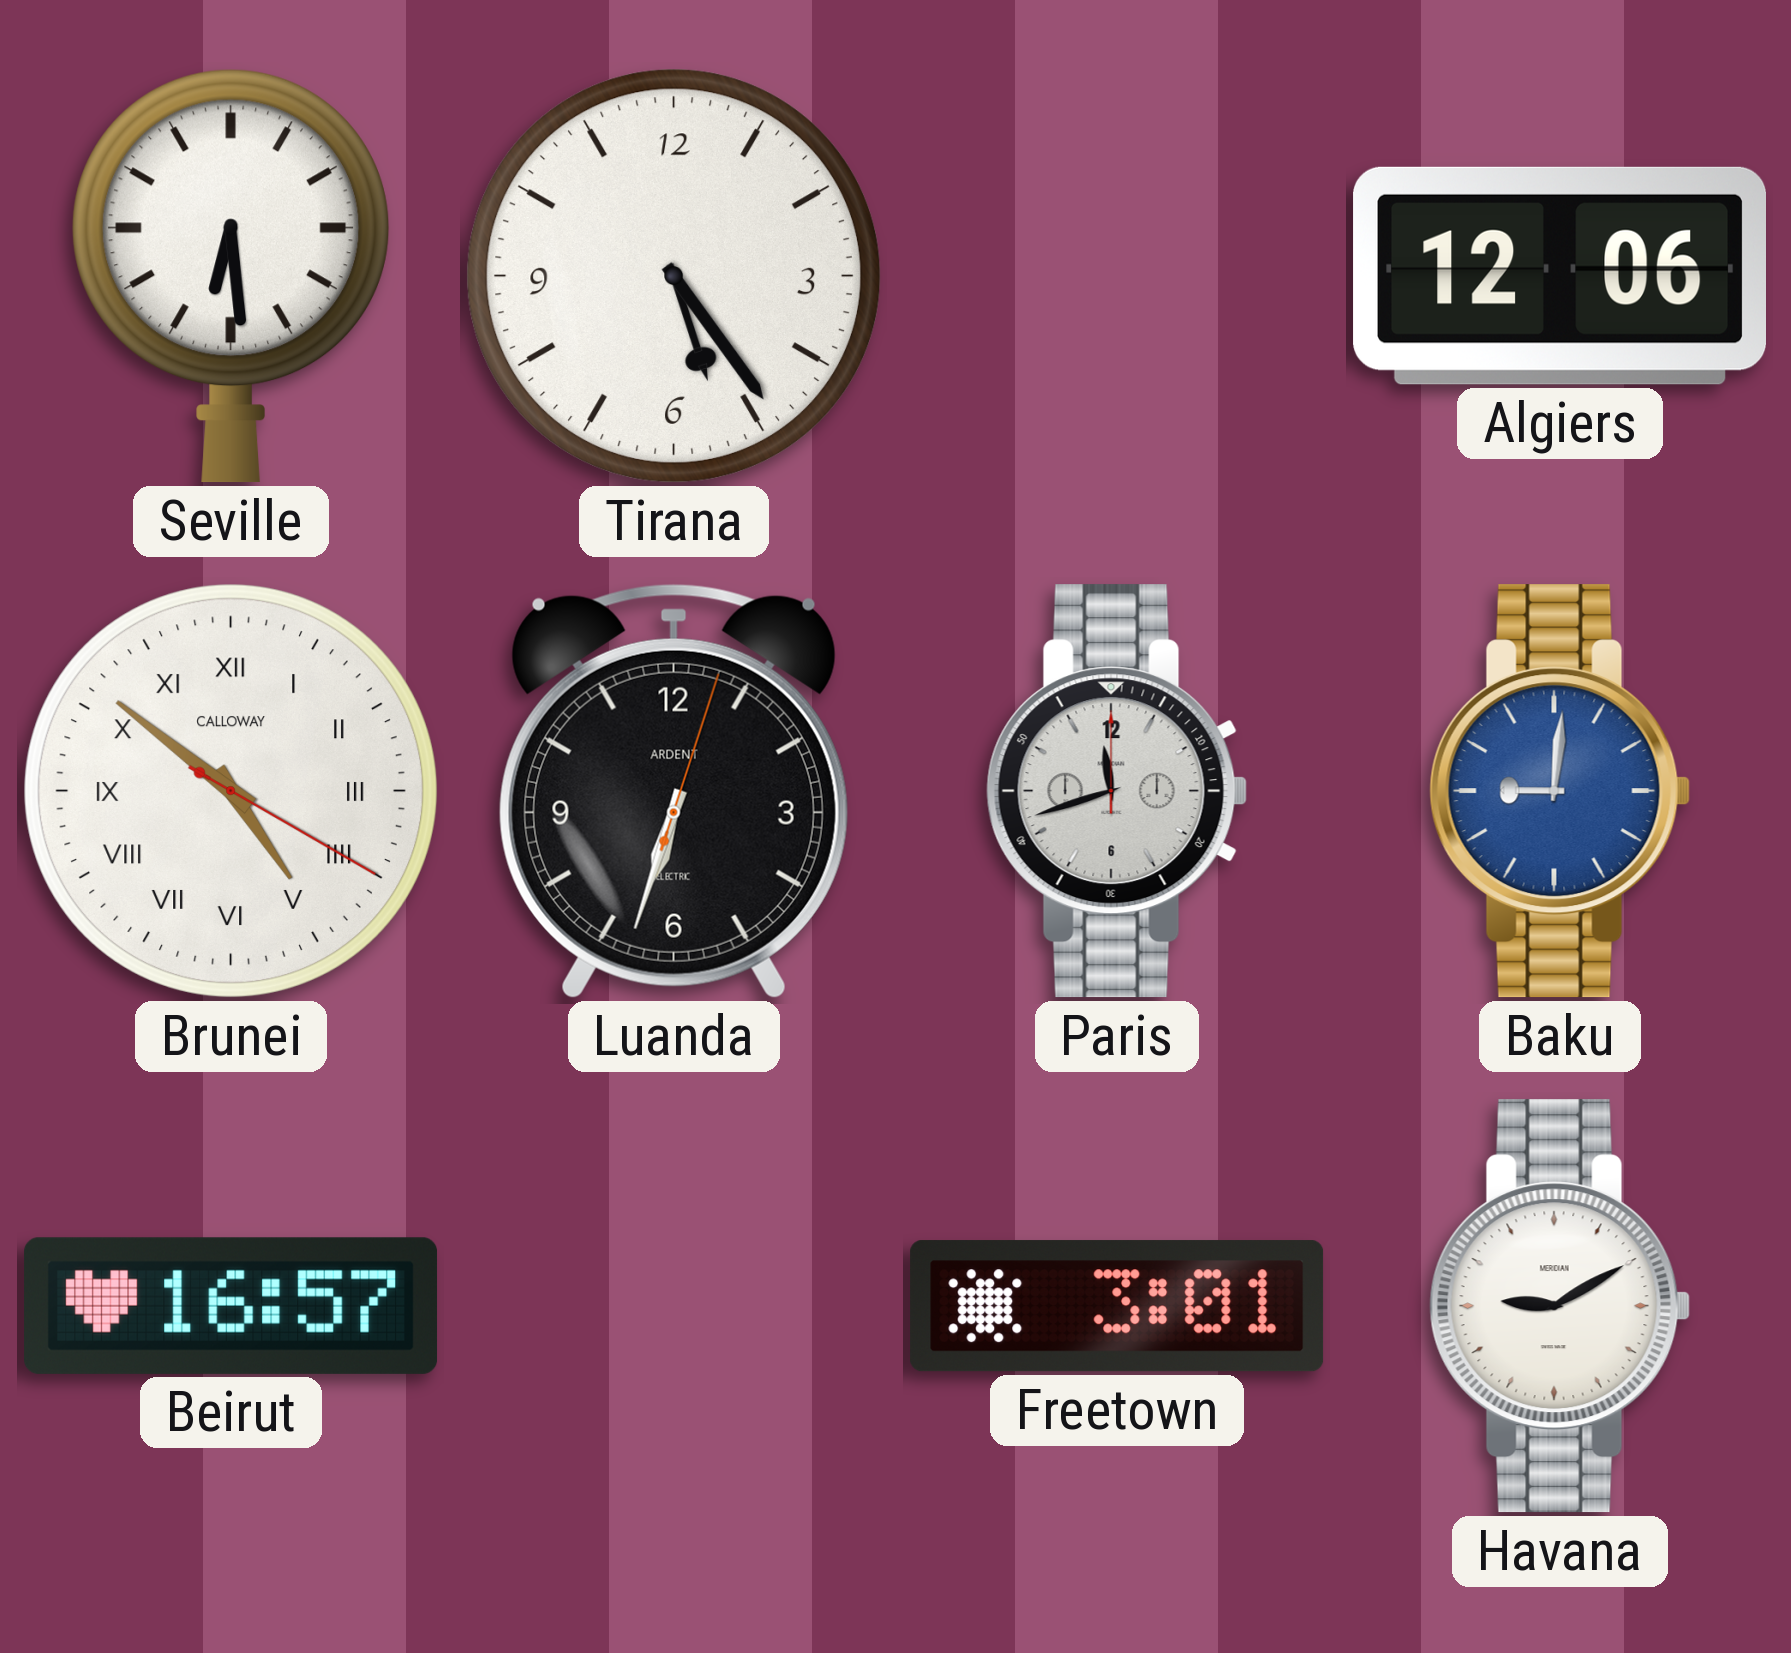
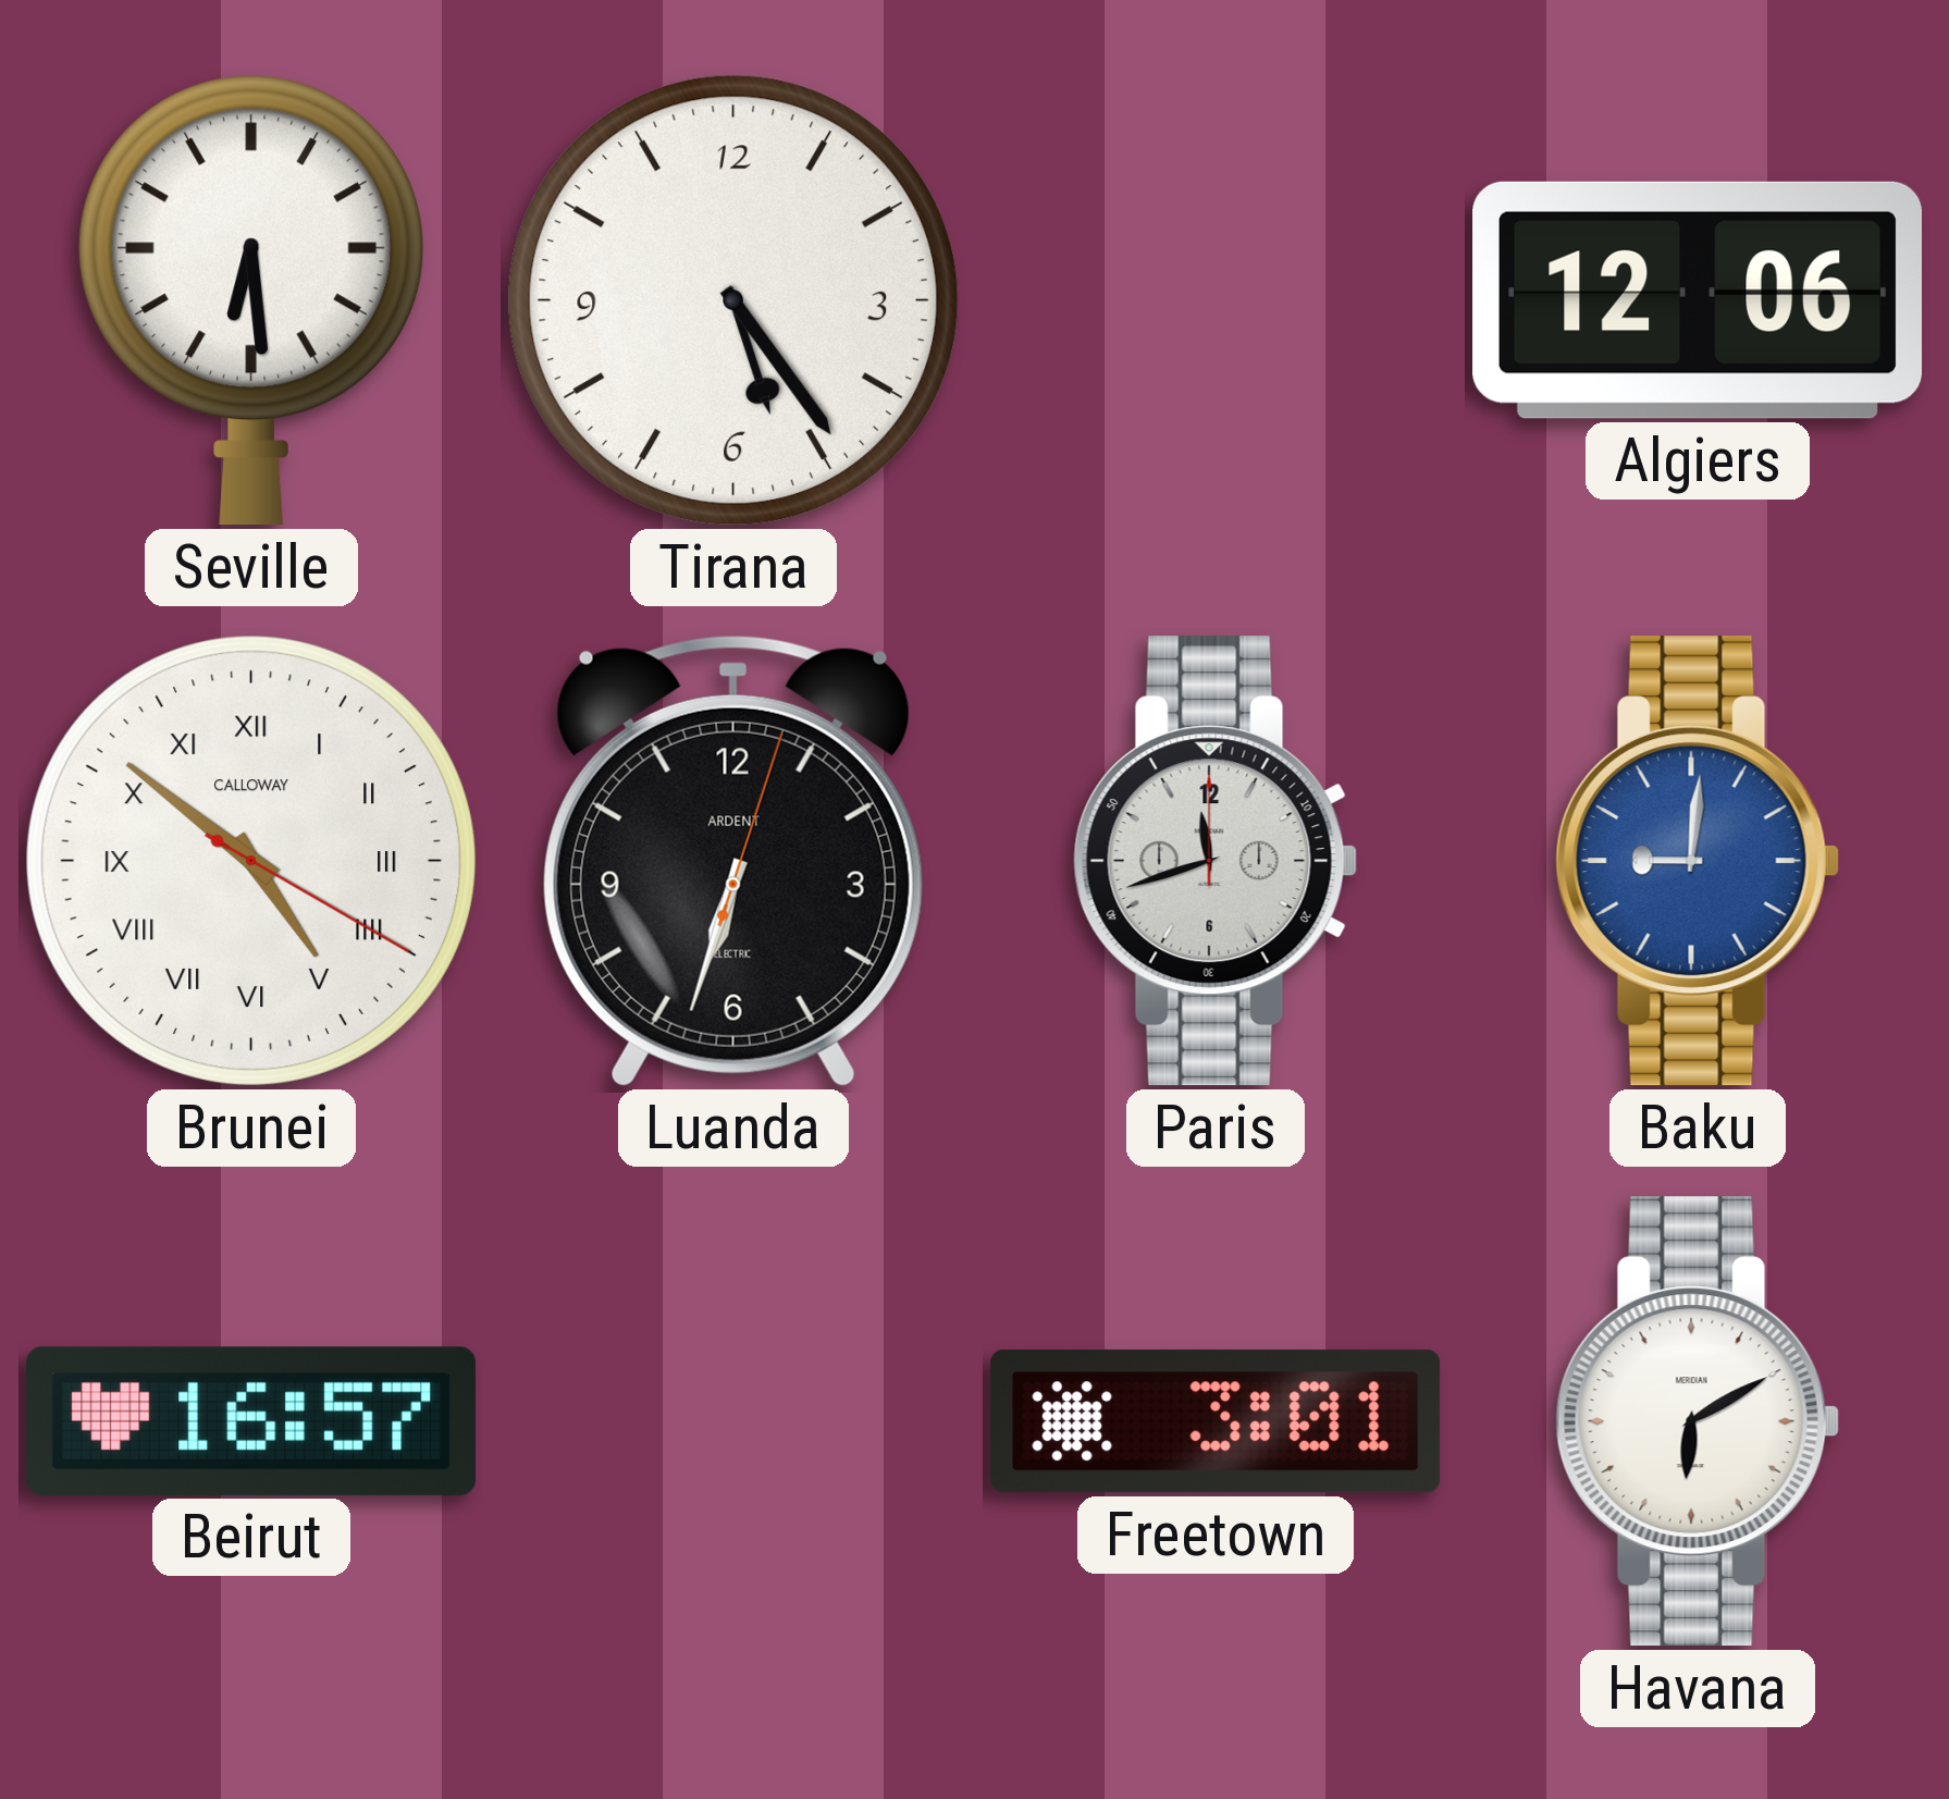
Havana: 9:10 -> 6:10 (1698, 1421)
